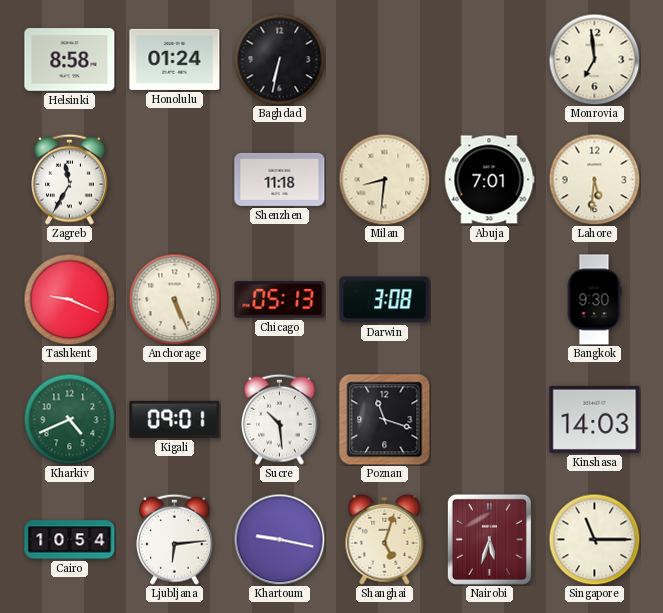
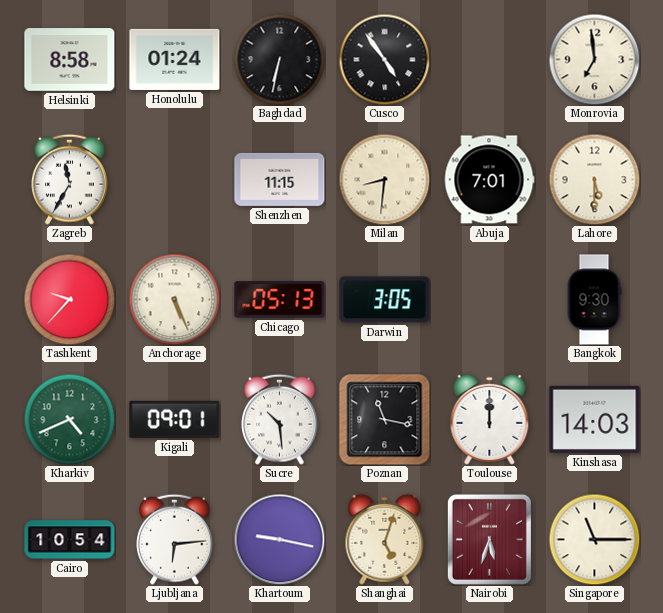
Cusco: none -> 4:54 (384, 59)
Shenzhen: 11:18 -> 11:15 (280, 179)
Lahore: 5:31 -> 5:30 (594, 179)
Tashkent: 9:19 -> 9:37 (69, 299)
Darwin: 3:08 -> 3:05 (385, 300)
Poznan: 11:18 -> 11:17 (385, 420)
Toulouse: none -> 12:00 (490, 419)
